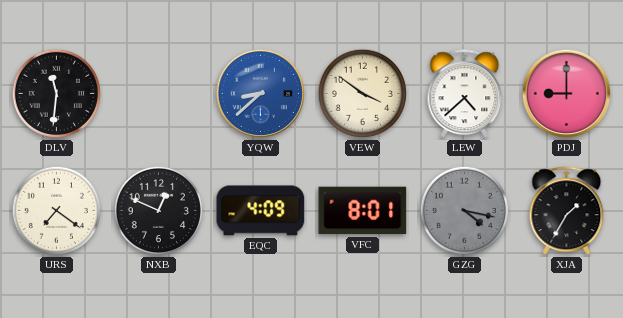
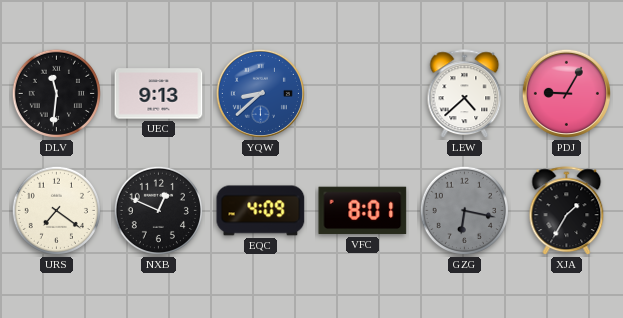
UEC: none -> 9:13 (159, 94)
VEW: 3:51 -> none (362, 93)
PDJ: 9:00 -> 9:05 (566, 93)
GZG: 4:17 -> 6:17 (464, 210)
